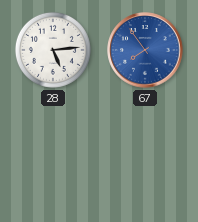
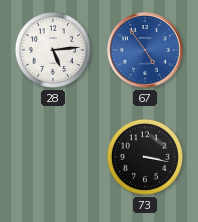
67: 7:54 -> 4:54 (145, 50)
73: none -> 3:17 (145, 157)
